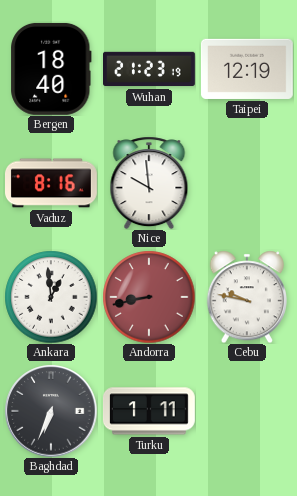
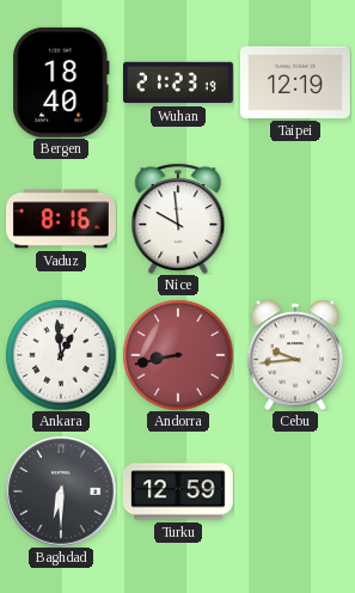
Cebu: 9:47 -> 9:44 (295, 355)
Baghdad: 6:34 -> 6:30 (61, 491)
Turku: 1:11 -> 12:59 (178, 491)
